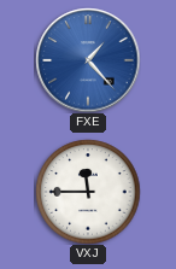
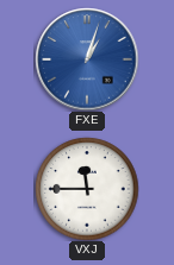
FXE: 1:23 -> 1:03 (87, 59)
